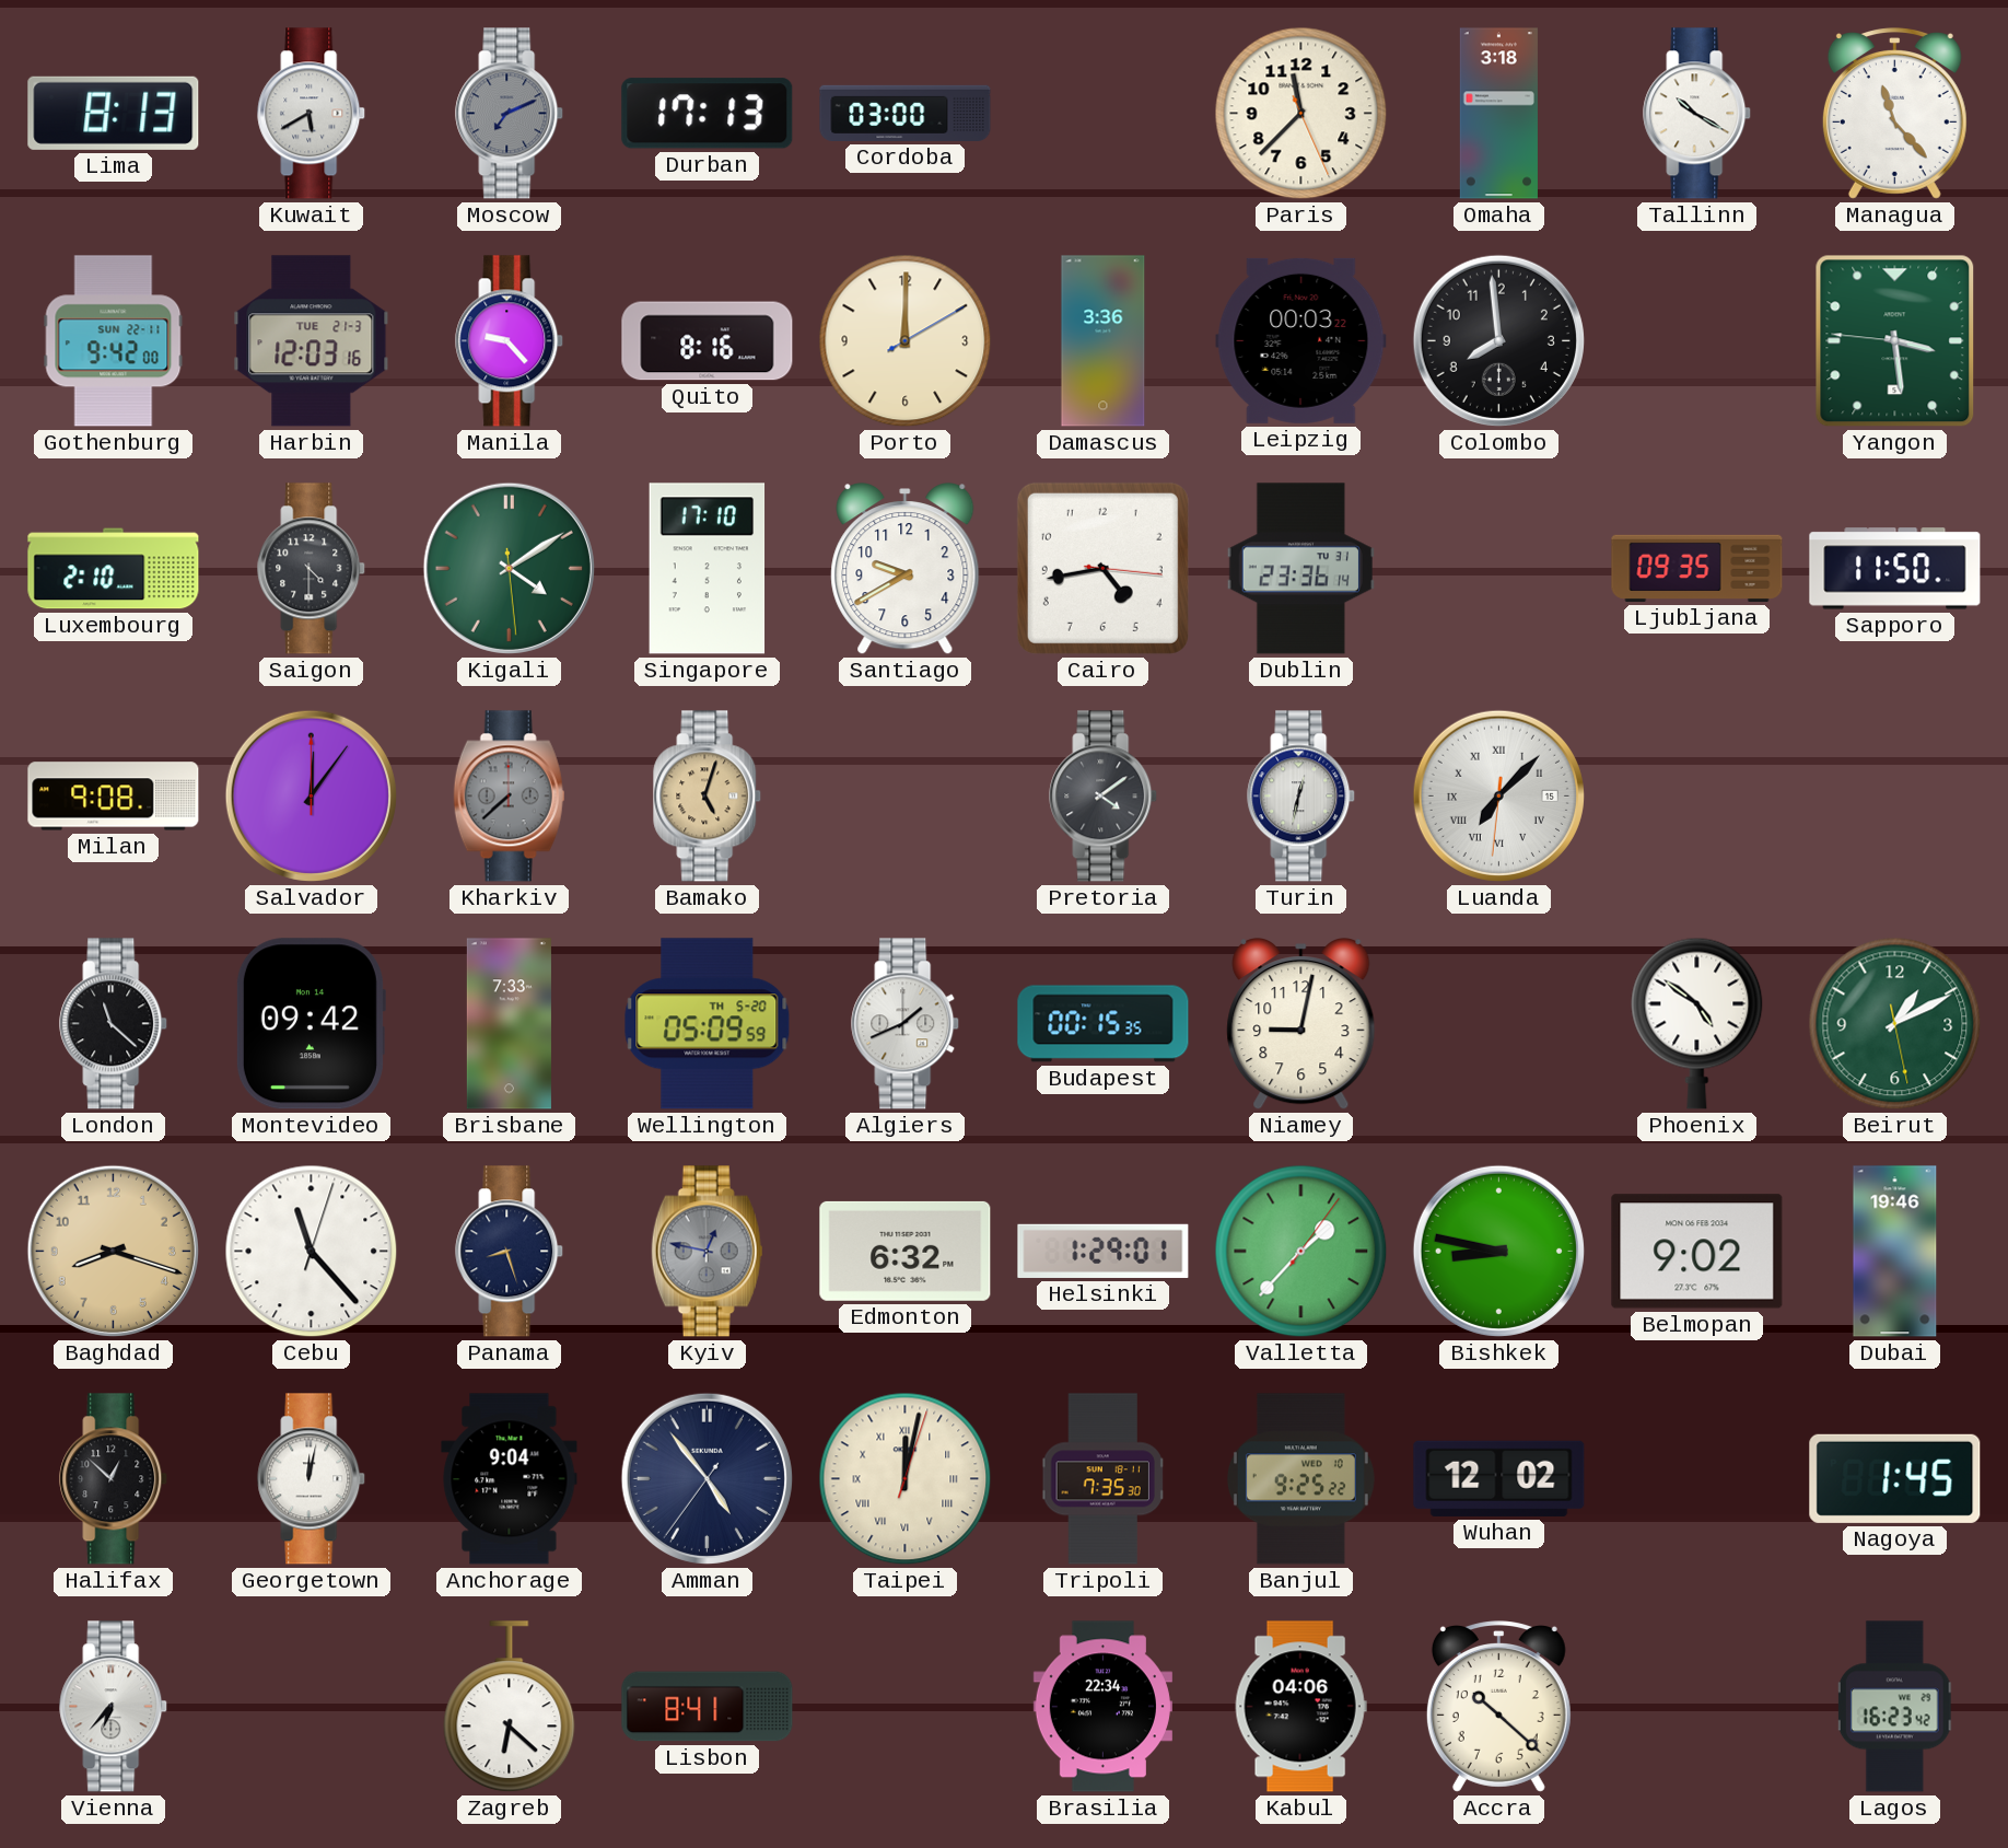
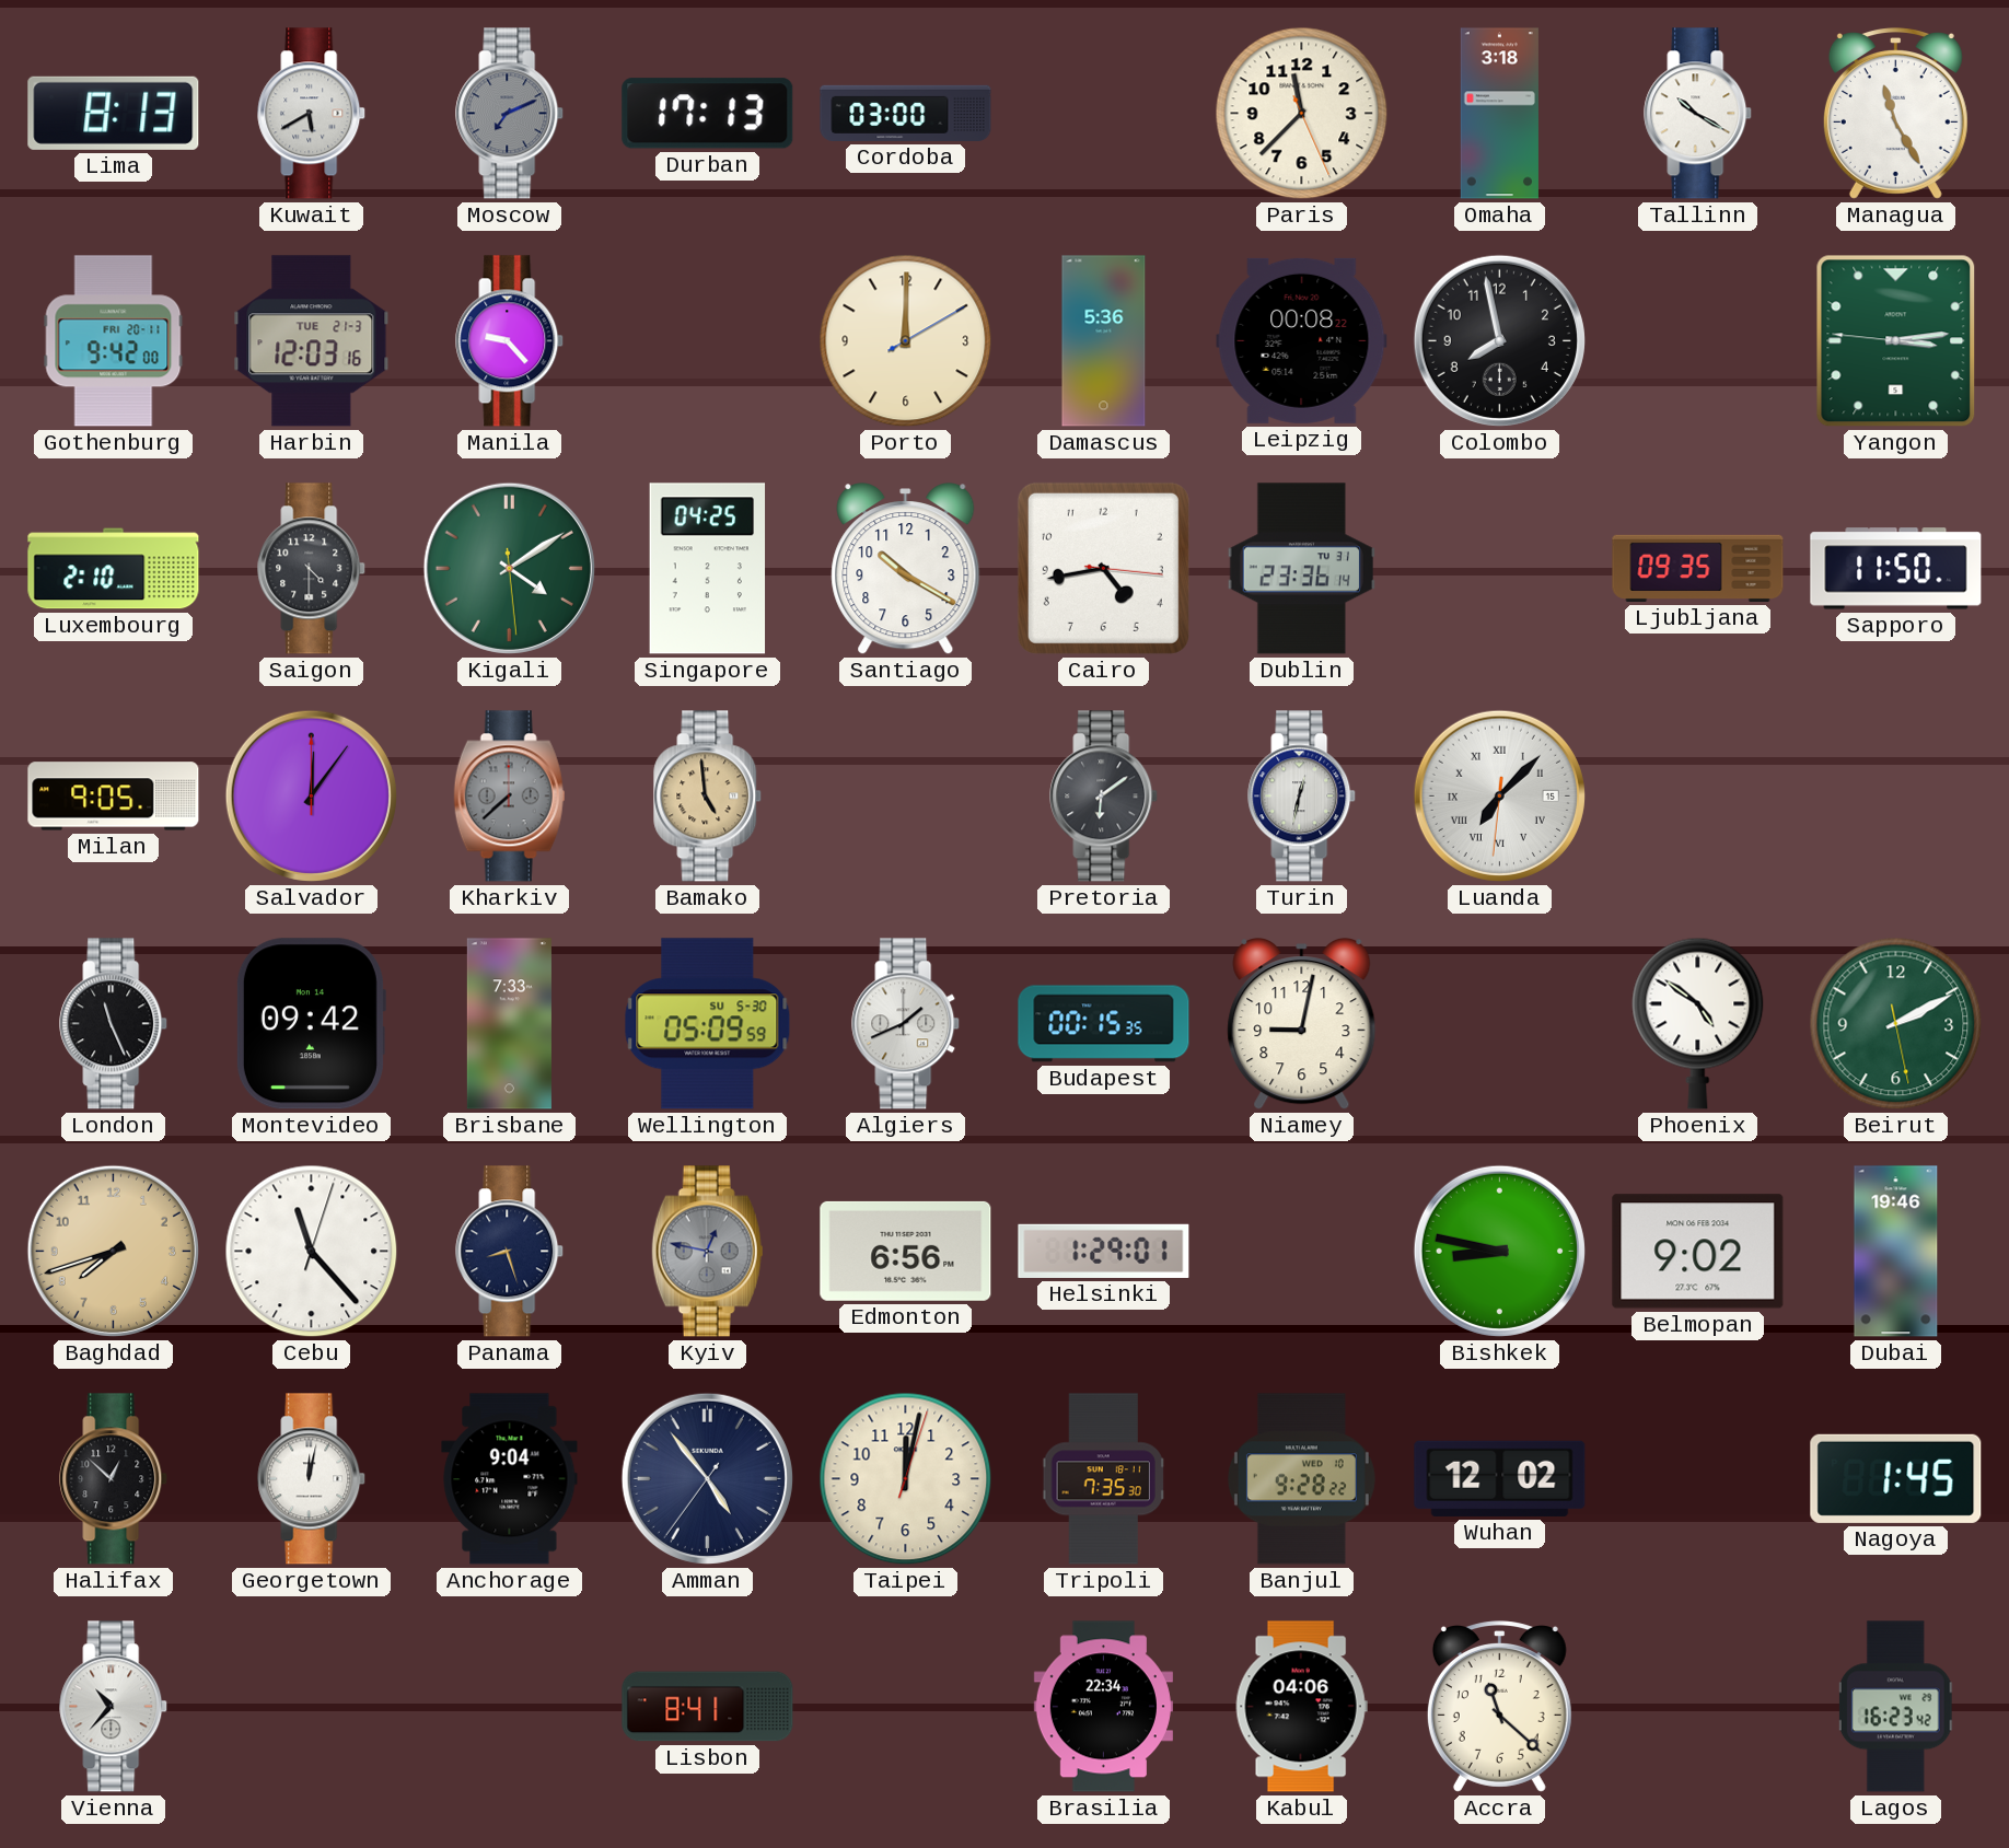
Managua: 11:23 -> 11:25 (1895, 114)
Gothenburg date: SUN 22-11 -> FRI 20-11 (114, 341)
Quito: 8:16 -> none (708, 341)
Damascus: 3:36 -> 5:36 (1104, 341)
Leipzig: 00:03 -> 00:08 (1302, 340)
Colombo: 7:59 -> 7:58 (1499, 340)
Yangon: 3:28 -> 3:13 (1896, 341)
Singapore: 17:10 -> 04:25 (708, 569)
Santiago: 9:40 -> 10:20 (906, 570)
Milan: 9:08 -> 9:05 (114, 797)
Bamako: 5:03 -> 4:59 (708, 797)
Pretoria: 4:09 -> 6:09 (1104, 797)
London: 11:22 -> 11:26 (114, 1024)
Wellington date: TH 5-20 -> SU 5-30 (708, 1024)
Beirut: 1:10 -> 2:10 (1896, 1024)
Baghdad: 8:18 -> 7:42 (113, 1251)
Edmonton: 6:32 -> 6:56 (906, 1251)
Valletta: 1:37 -> none (1301, 1252)
Taipei numerals: Roman -> Arabic (906, 1479)
Banjul: 9:25 -> 9:28 (1301, 1479)
Vienna: 6:37 -> 10:37 (114, 1707)
Zagreb: 6:22 -> none (510, 1707)
Accra: 10:22 -> 11:22 (1499, 1707)
